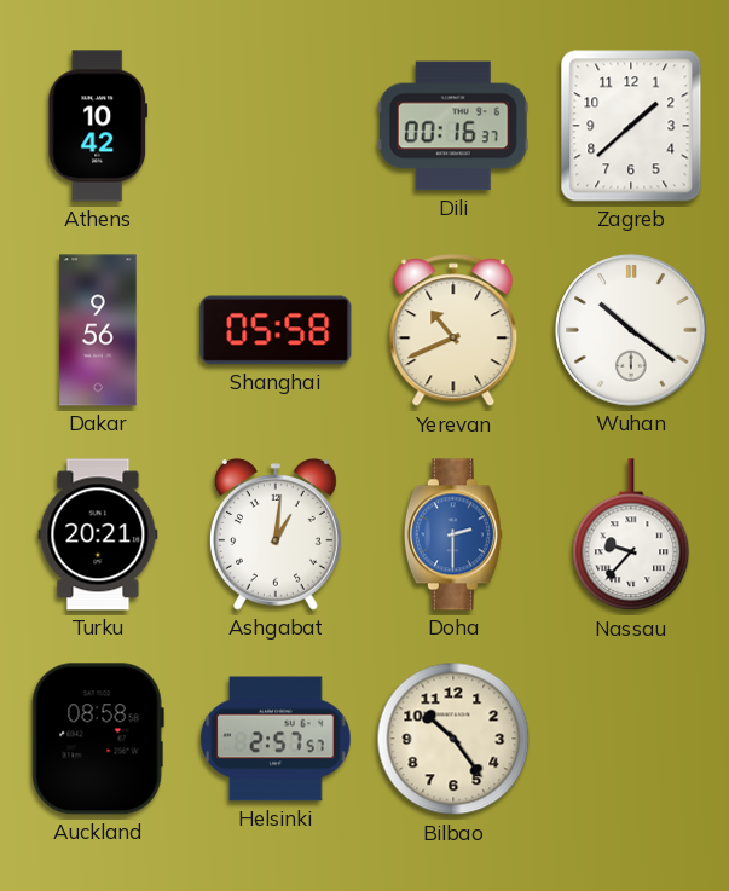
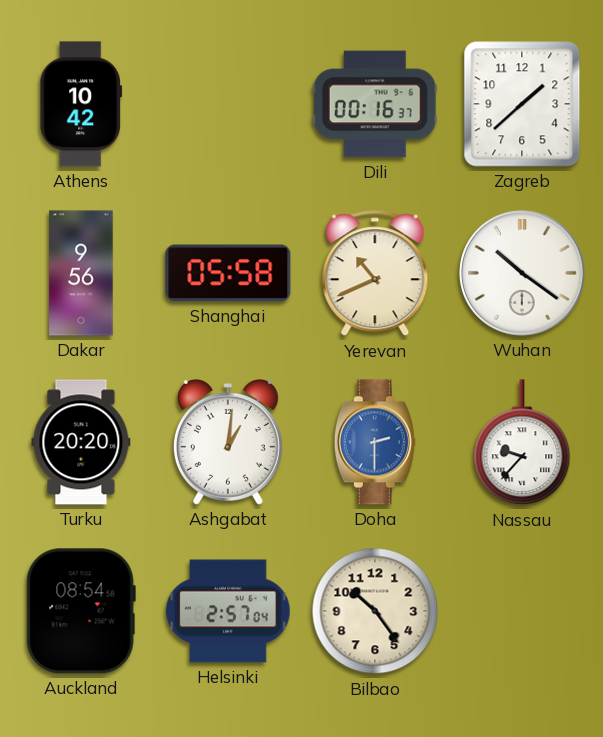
Turku: 20:21 -> 20:20 (81, 442)
Auckland: 08:58 -> 08:54 (81, 611)
Helsinki: 2:57:57 -> 2:57:04 (228, 611)
